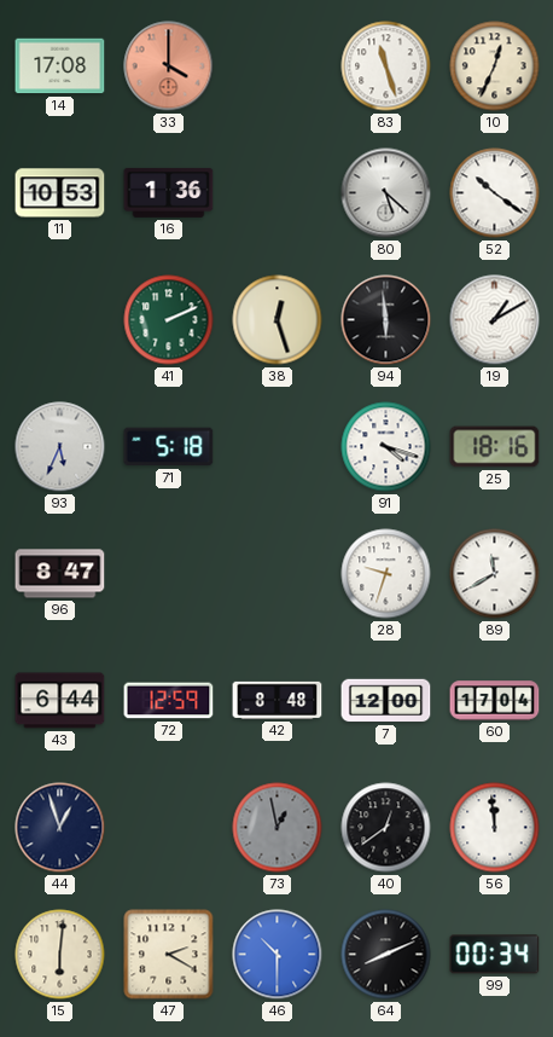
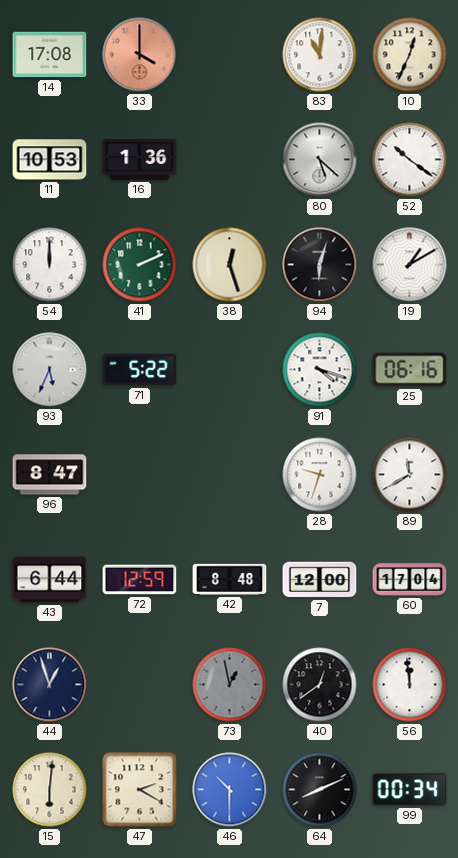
83: 11:27 -> 11:01 (320, 55)
54: none -> 12:00 (50, 265)
94: 5:59 -> 6:03 (320, 265)
71: 5:18 -> 5:22 (140, 370)
25: 18:16 -> 06:16 (410, 370)
